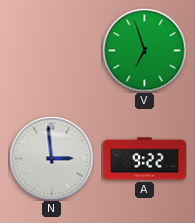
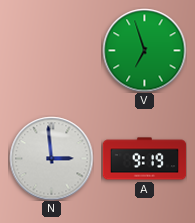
A: 9:22 -> 9:19 (144, 159)
